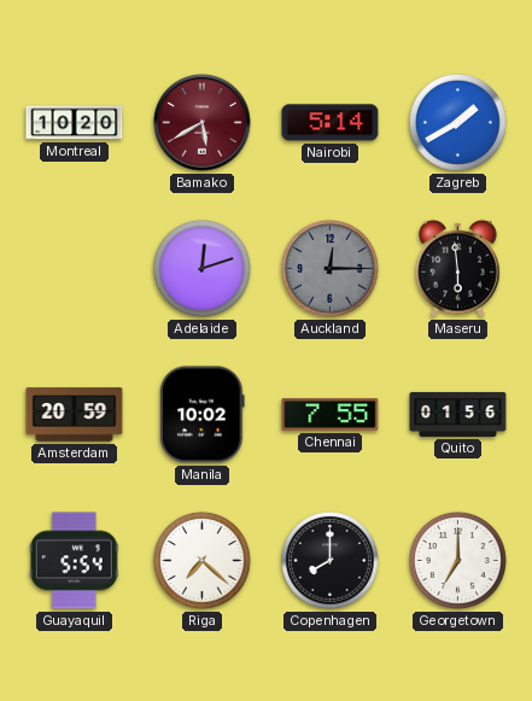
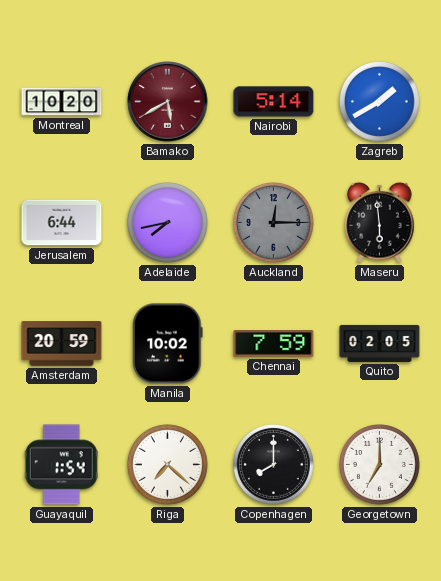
Jerusalem: none -> 6:44 (62, 223)
Adelaide: 12:12 -> 7:43 (168, 223)
Chennai: 7:55 -> 7:59 (274, 344)
Quito: 01:56 -> 02:05 (380, 343)
Guayaquil: 5:54 -> 1:54 (61, 465)
